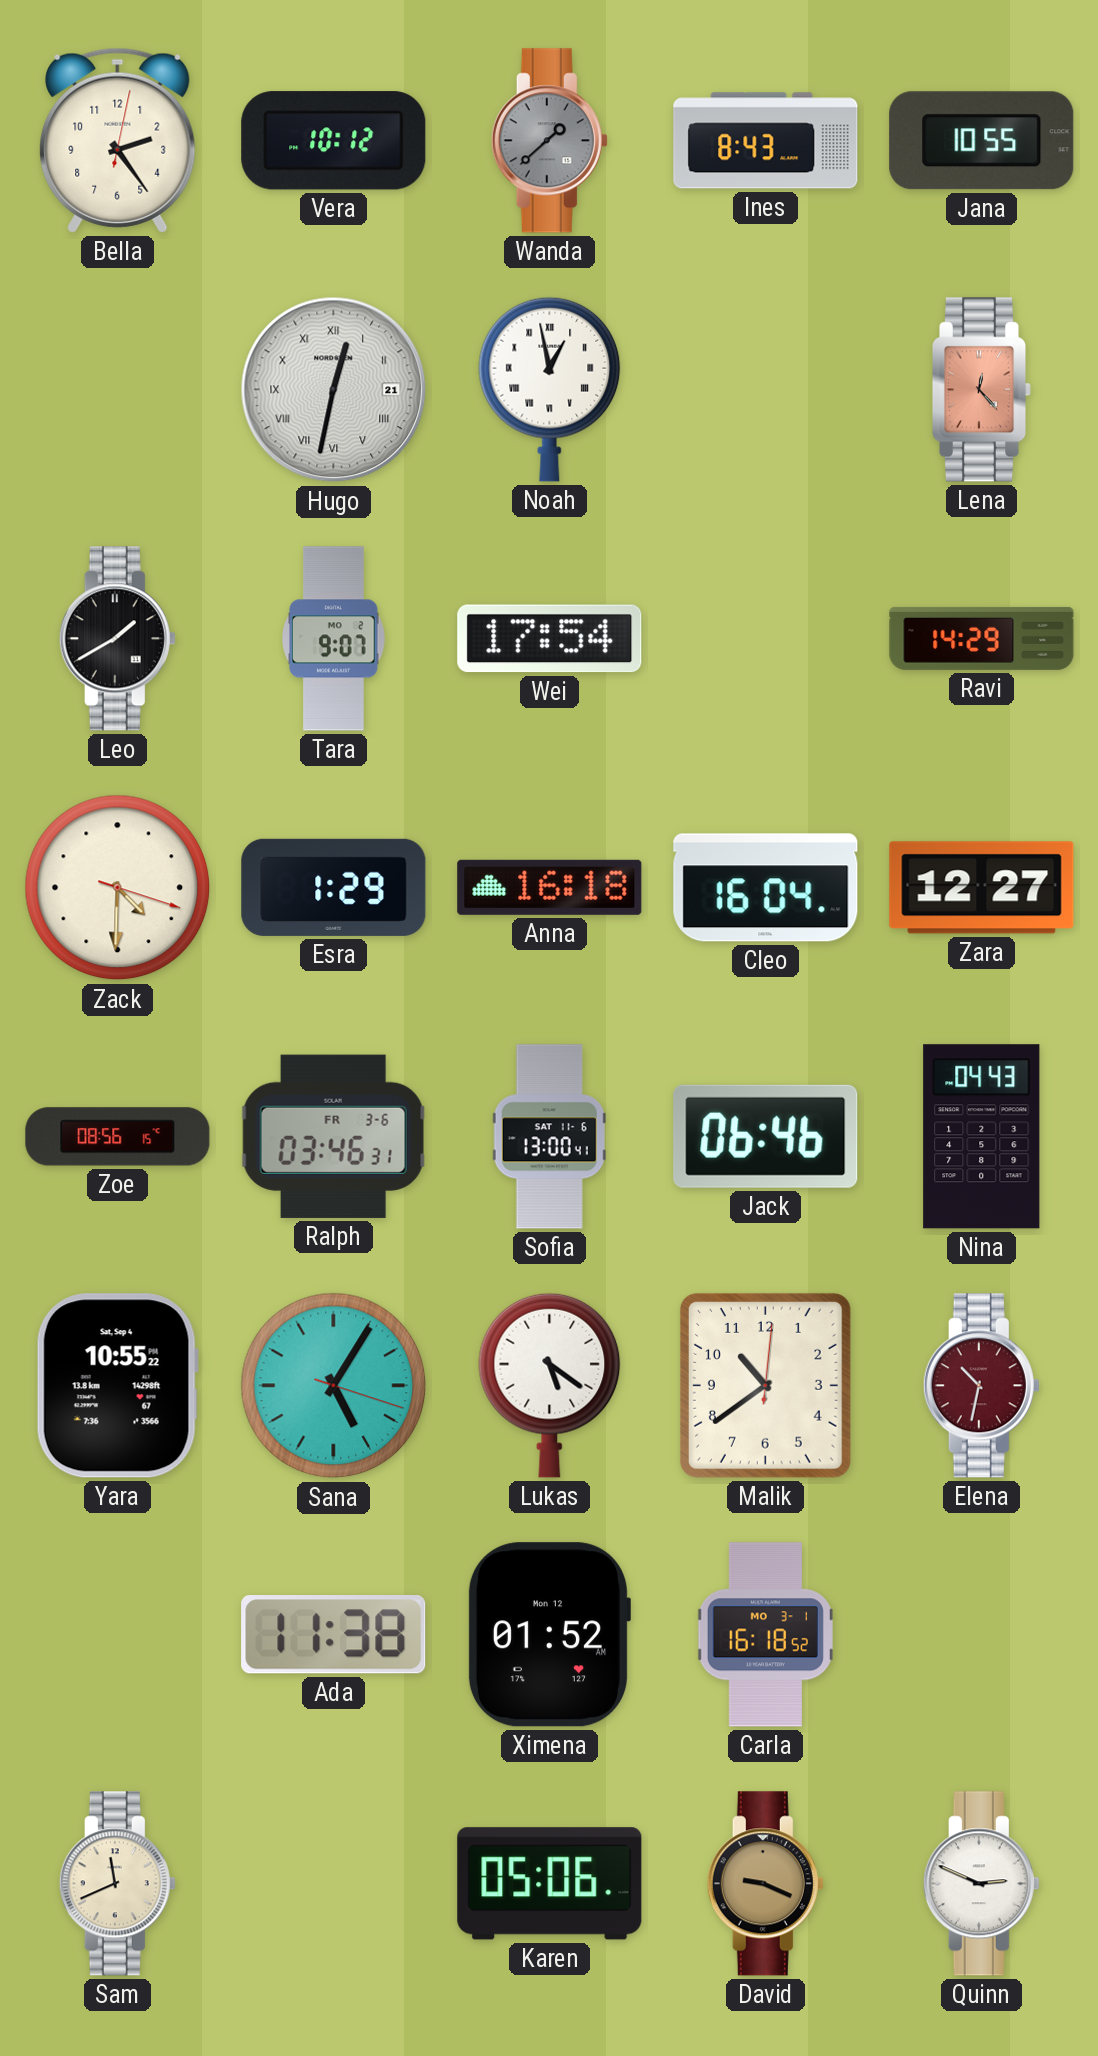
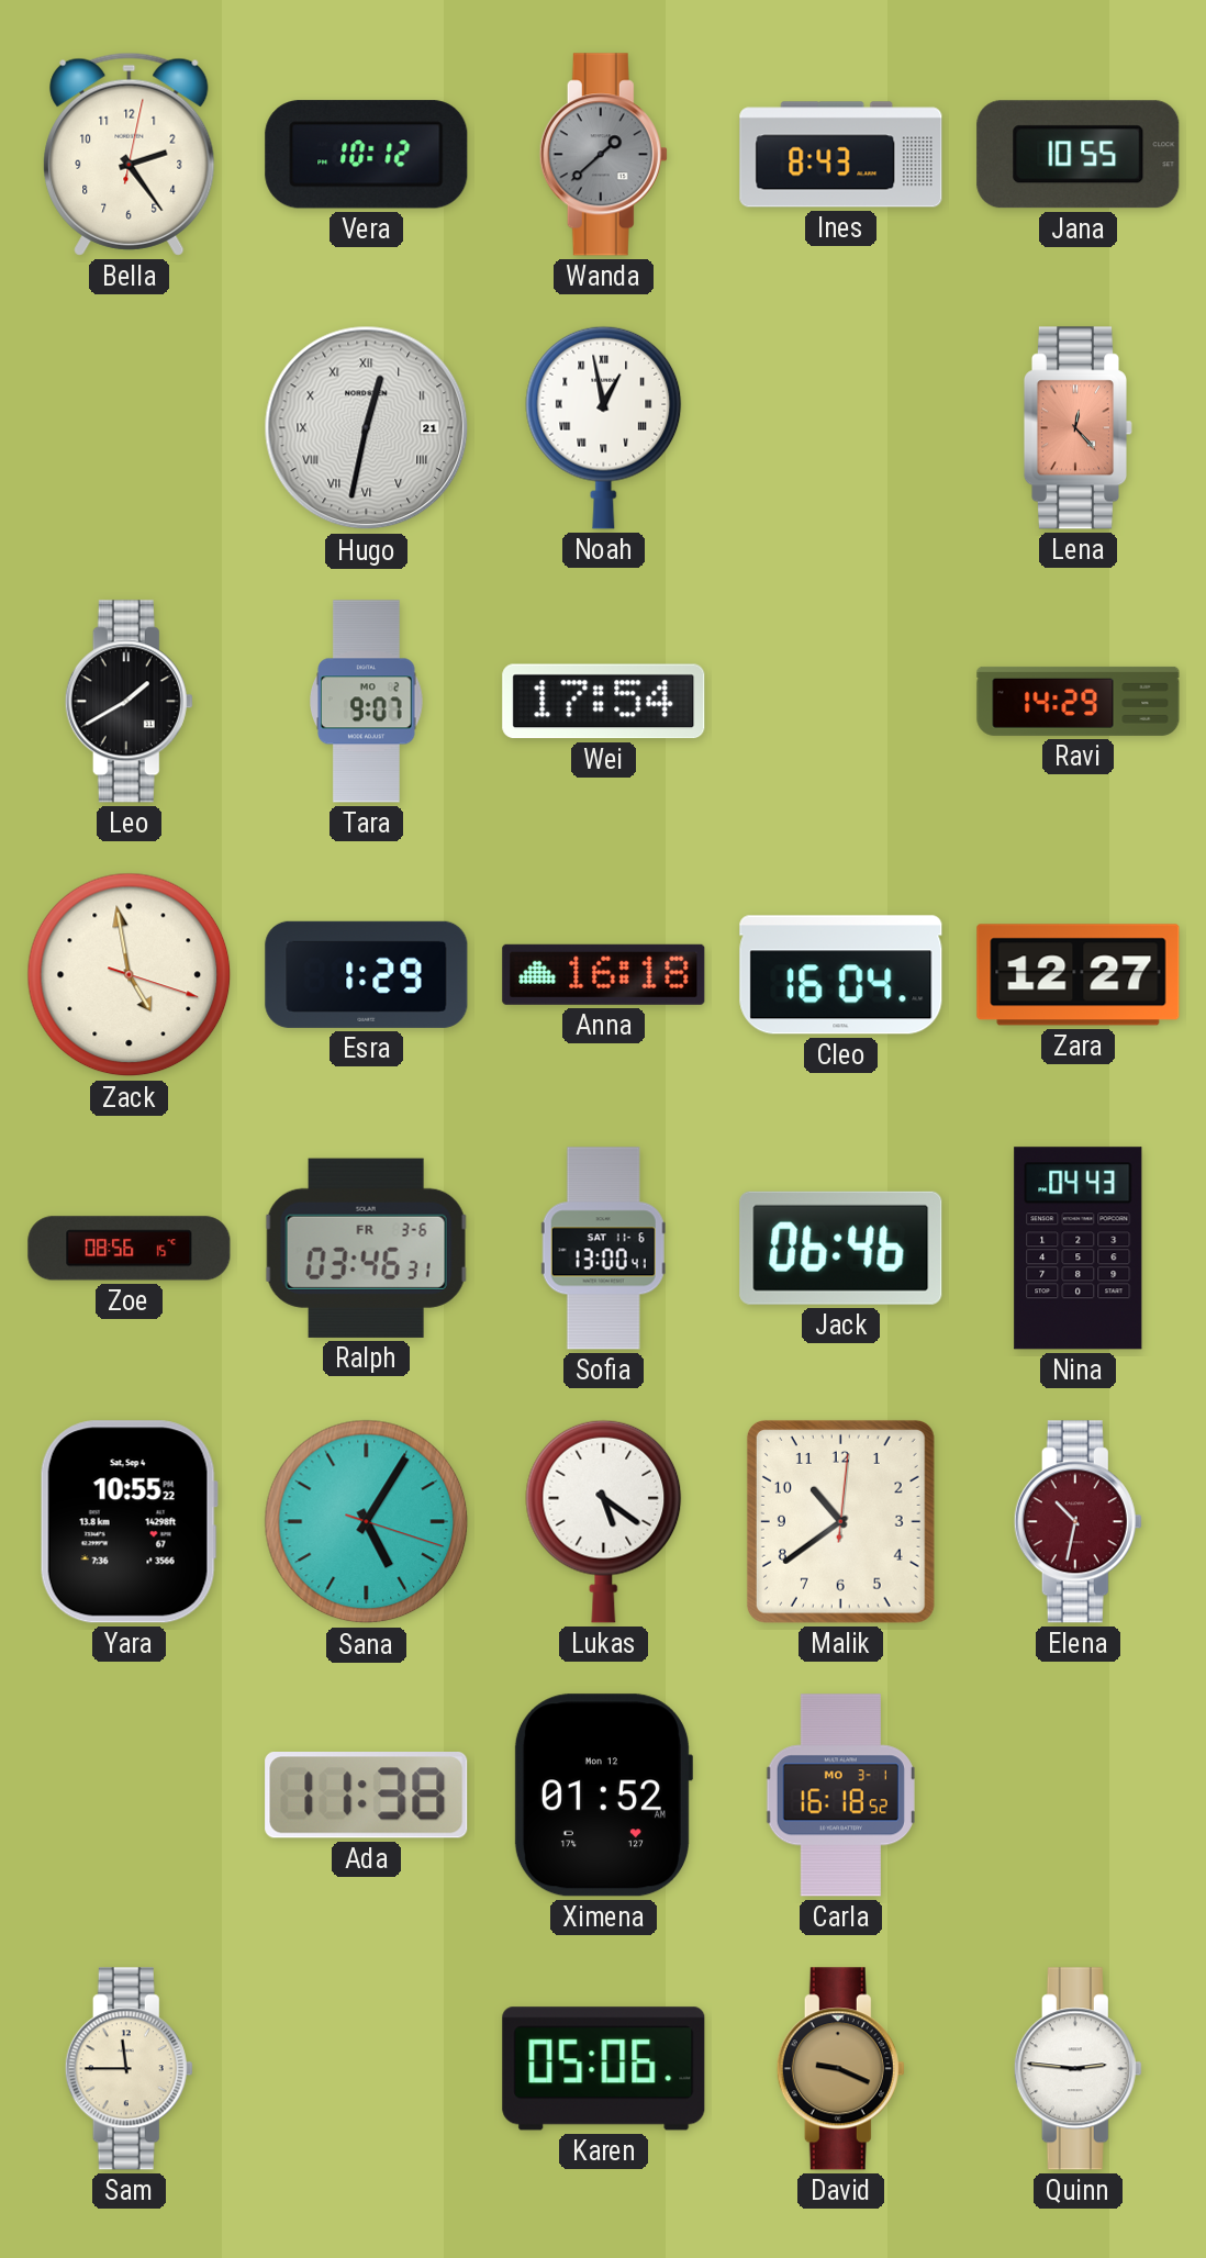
Zack: 4:30 -> 4:58 (130, 975)
Sam: 11:41 -> 11:45 (129, 2069)
Quinn: 2:49 -> 2:46 (1077, 2069)
